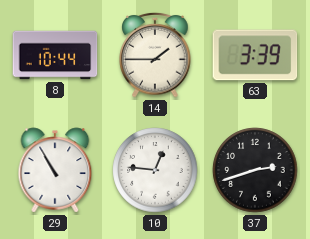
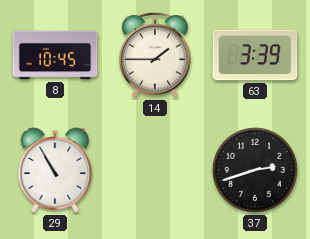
8: 10:44 -> 10:45 (55, 55)
10: 12:46 -> none (155, 170)
